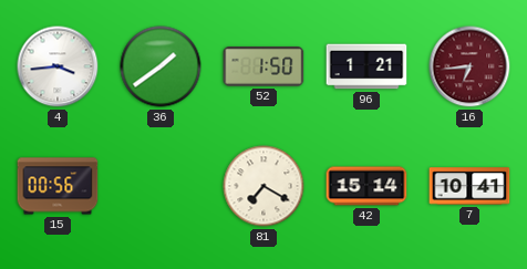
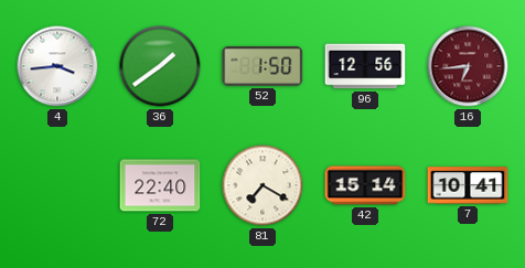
96: 1:21 -> 12:56 (365, 66)
15: 00:56 -> none (58, 186)
72: none -> 22:40 (160, 185)
